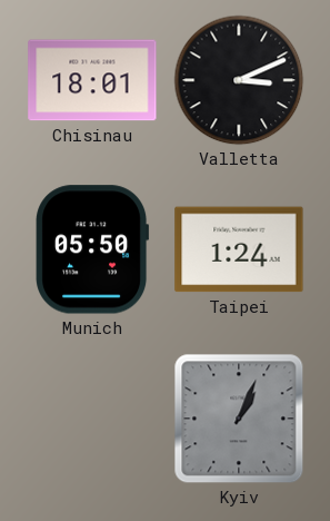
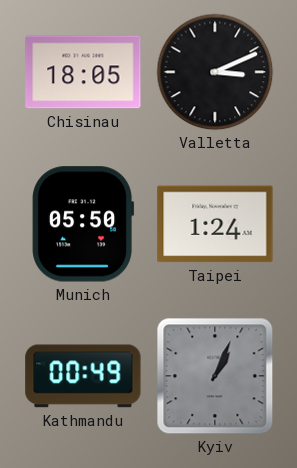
Chisinau: 18:01 -> 18:05 (83, 72)
Kathmandu: none -> 00:49 (83, 376)
